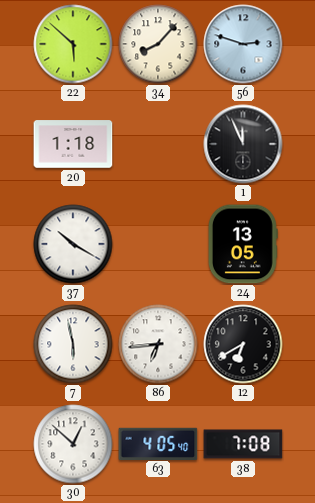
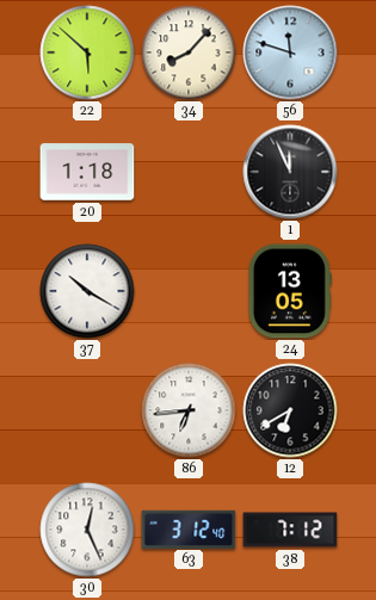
56: 2:48 -> 11:48 (290, 52)
7: 5:58 -> none (73, 344)
30: 12:52 -> 12:26 (87, 530)
63: 4:05 -> 3:12 (189, 528)
38: 7:08 -> 7:12 (290, 530)
